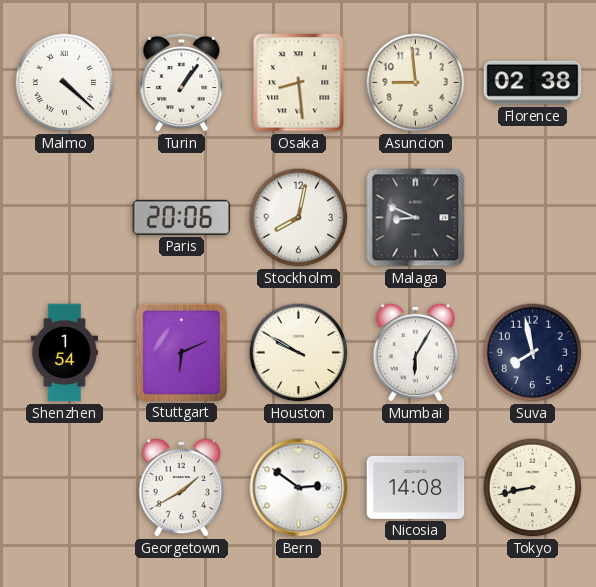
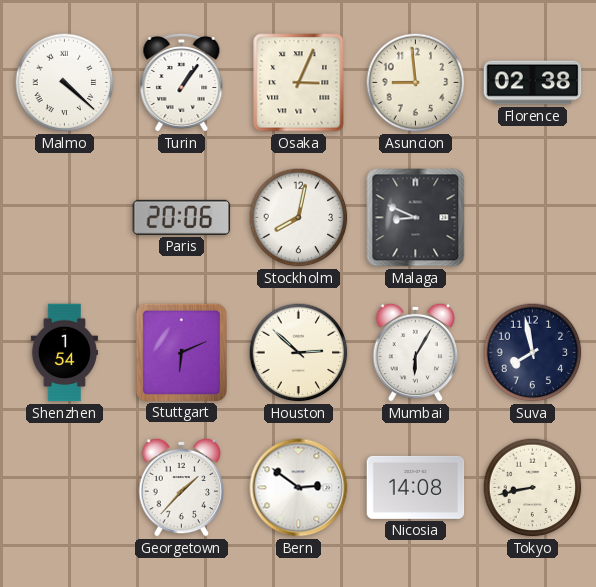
Osaka: 8:29 -> 3:04 (299, 83)
Houston: 9:50 -> 2:52 (299, 353)
Georgetown: 1:40 -> 1:37 (182, 487)
